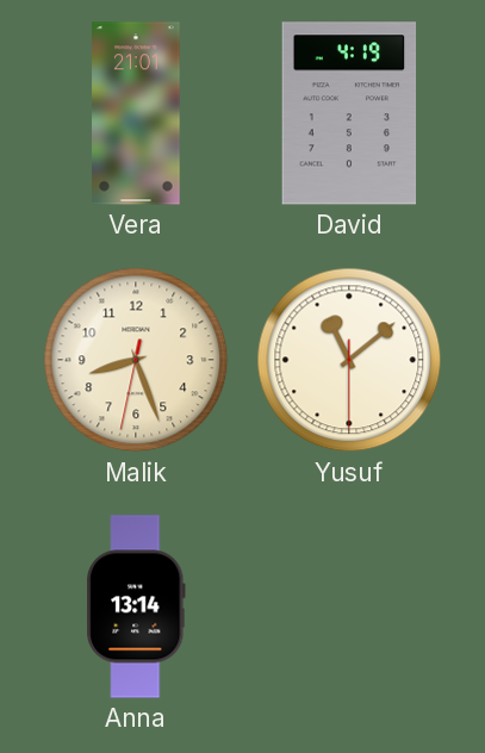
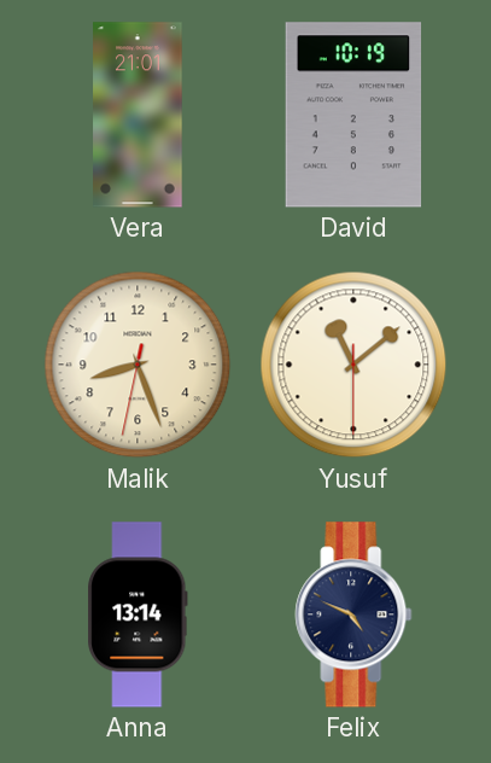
David: 4:19 -> 10:19 (353, 115)
Felix: none -> 4:49 (353, 615)
